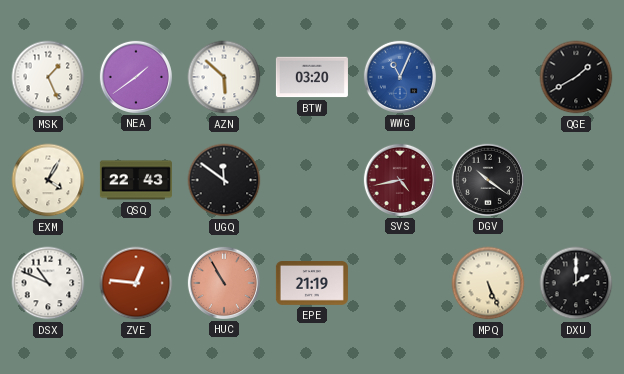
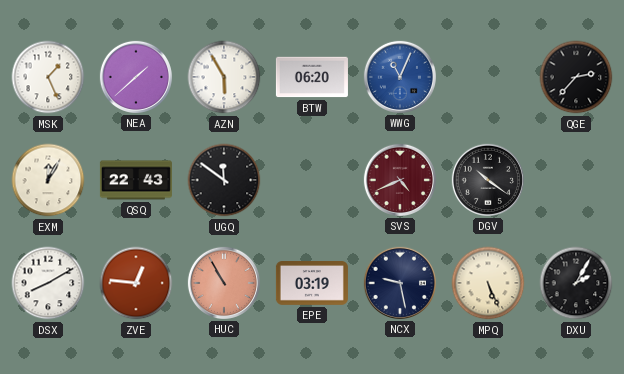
NEA: 1:39 -> 1:38 (136, 77)
AZN: 5:52 -> 5:55 (224, 77)
BTW: 03:20 -> 06:20 (312, 77)
QGE: 1:40 -> 2:37 (576, 77)
EXM: 4:05 -> 12:05 (48, 180)
SVS: 4:43 -> 4:41 (400, 180)
DSX: 10:49 -> 8:10 (48, 283)
EPE: 21:19 -> 03:19 (312, 284)
NCX: none -> 9:28 (400, 283)
DXU: 2:00 -> 2:05 (576, 283)
